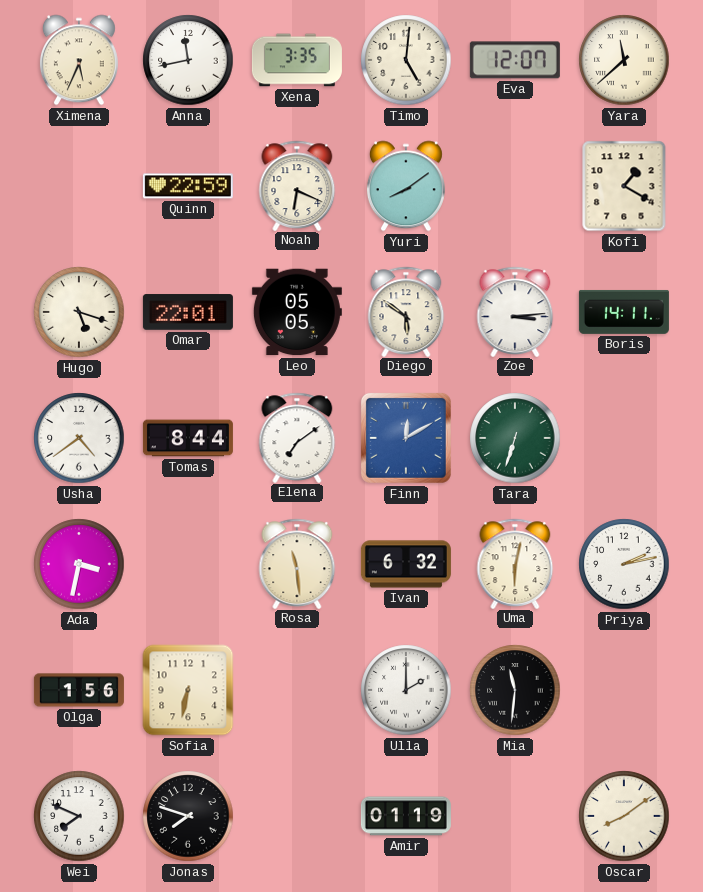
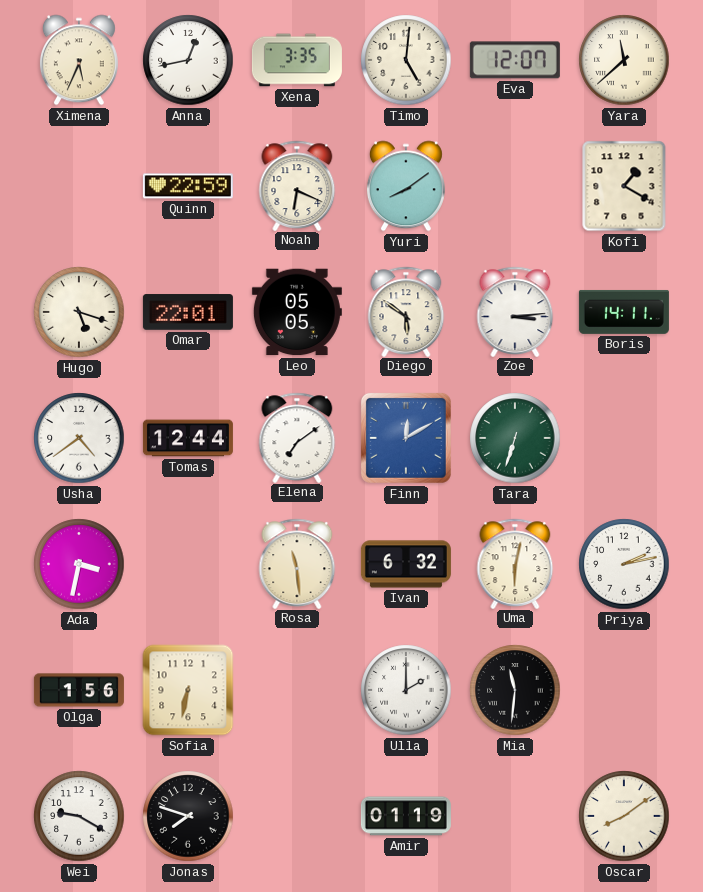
Anna: 11:43 -> 12:43 (188, 60)
Tomas: 8:44 -> 12:44 (188, 438)
Wei: 7:49 -> 9:20 (79, 816)
